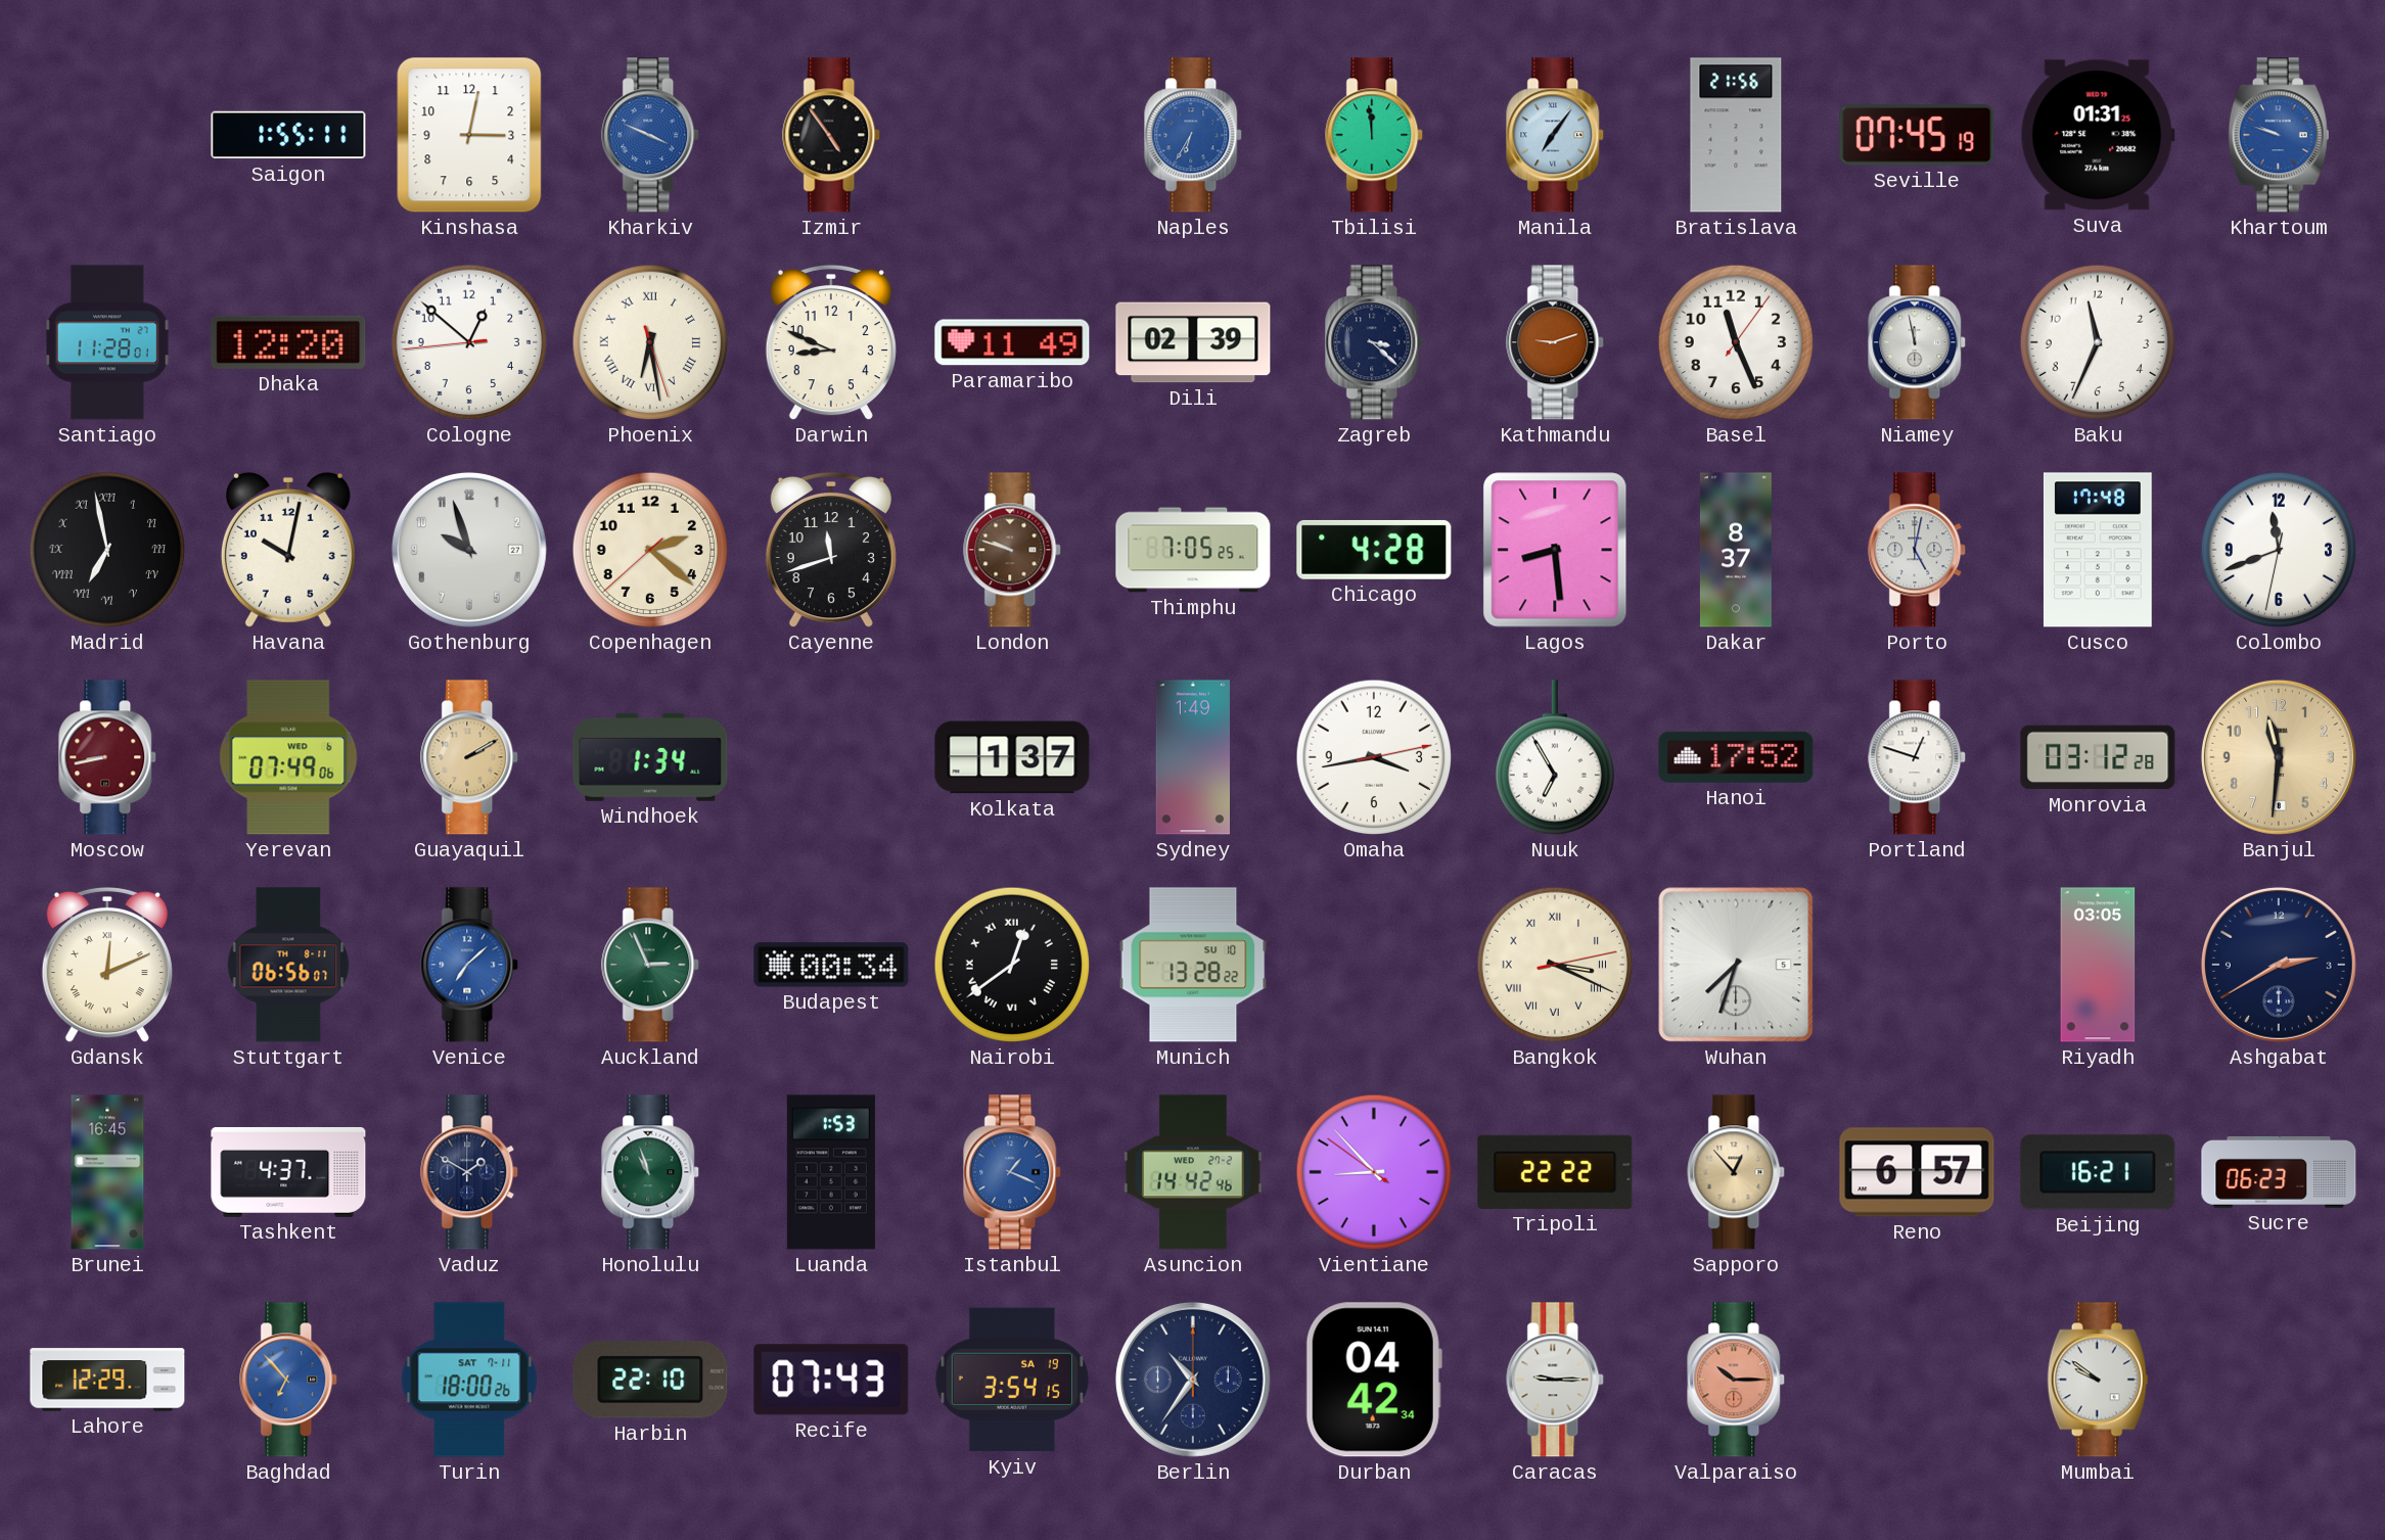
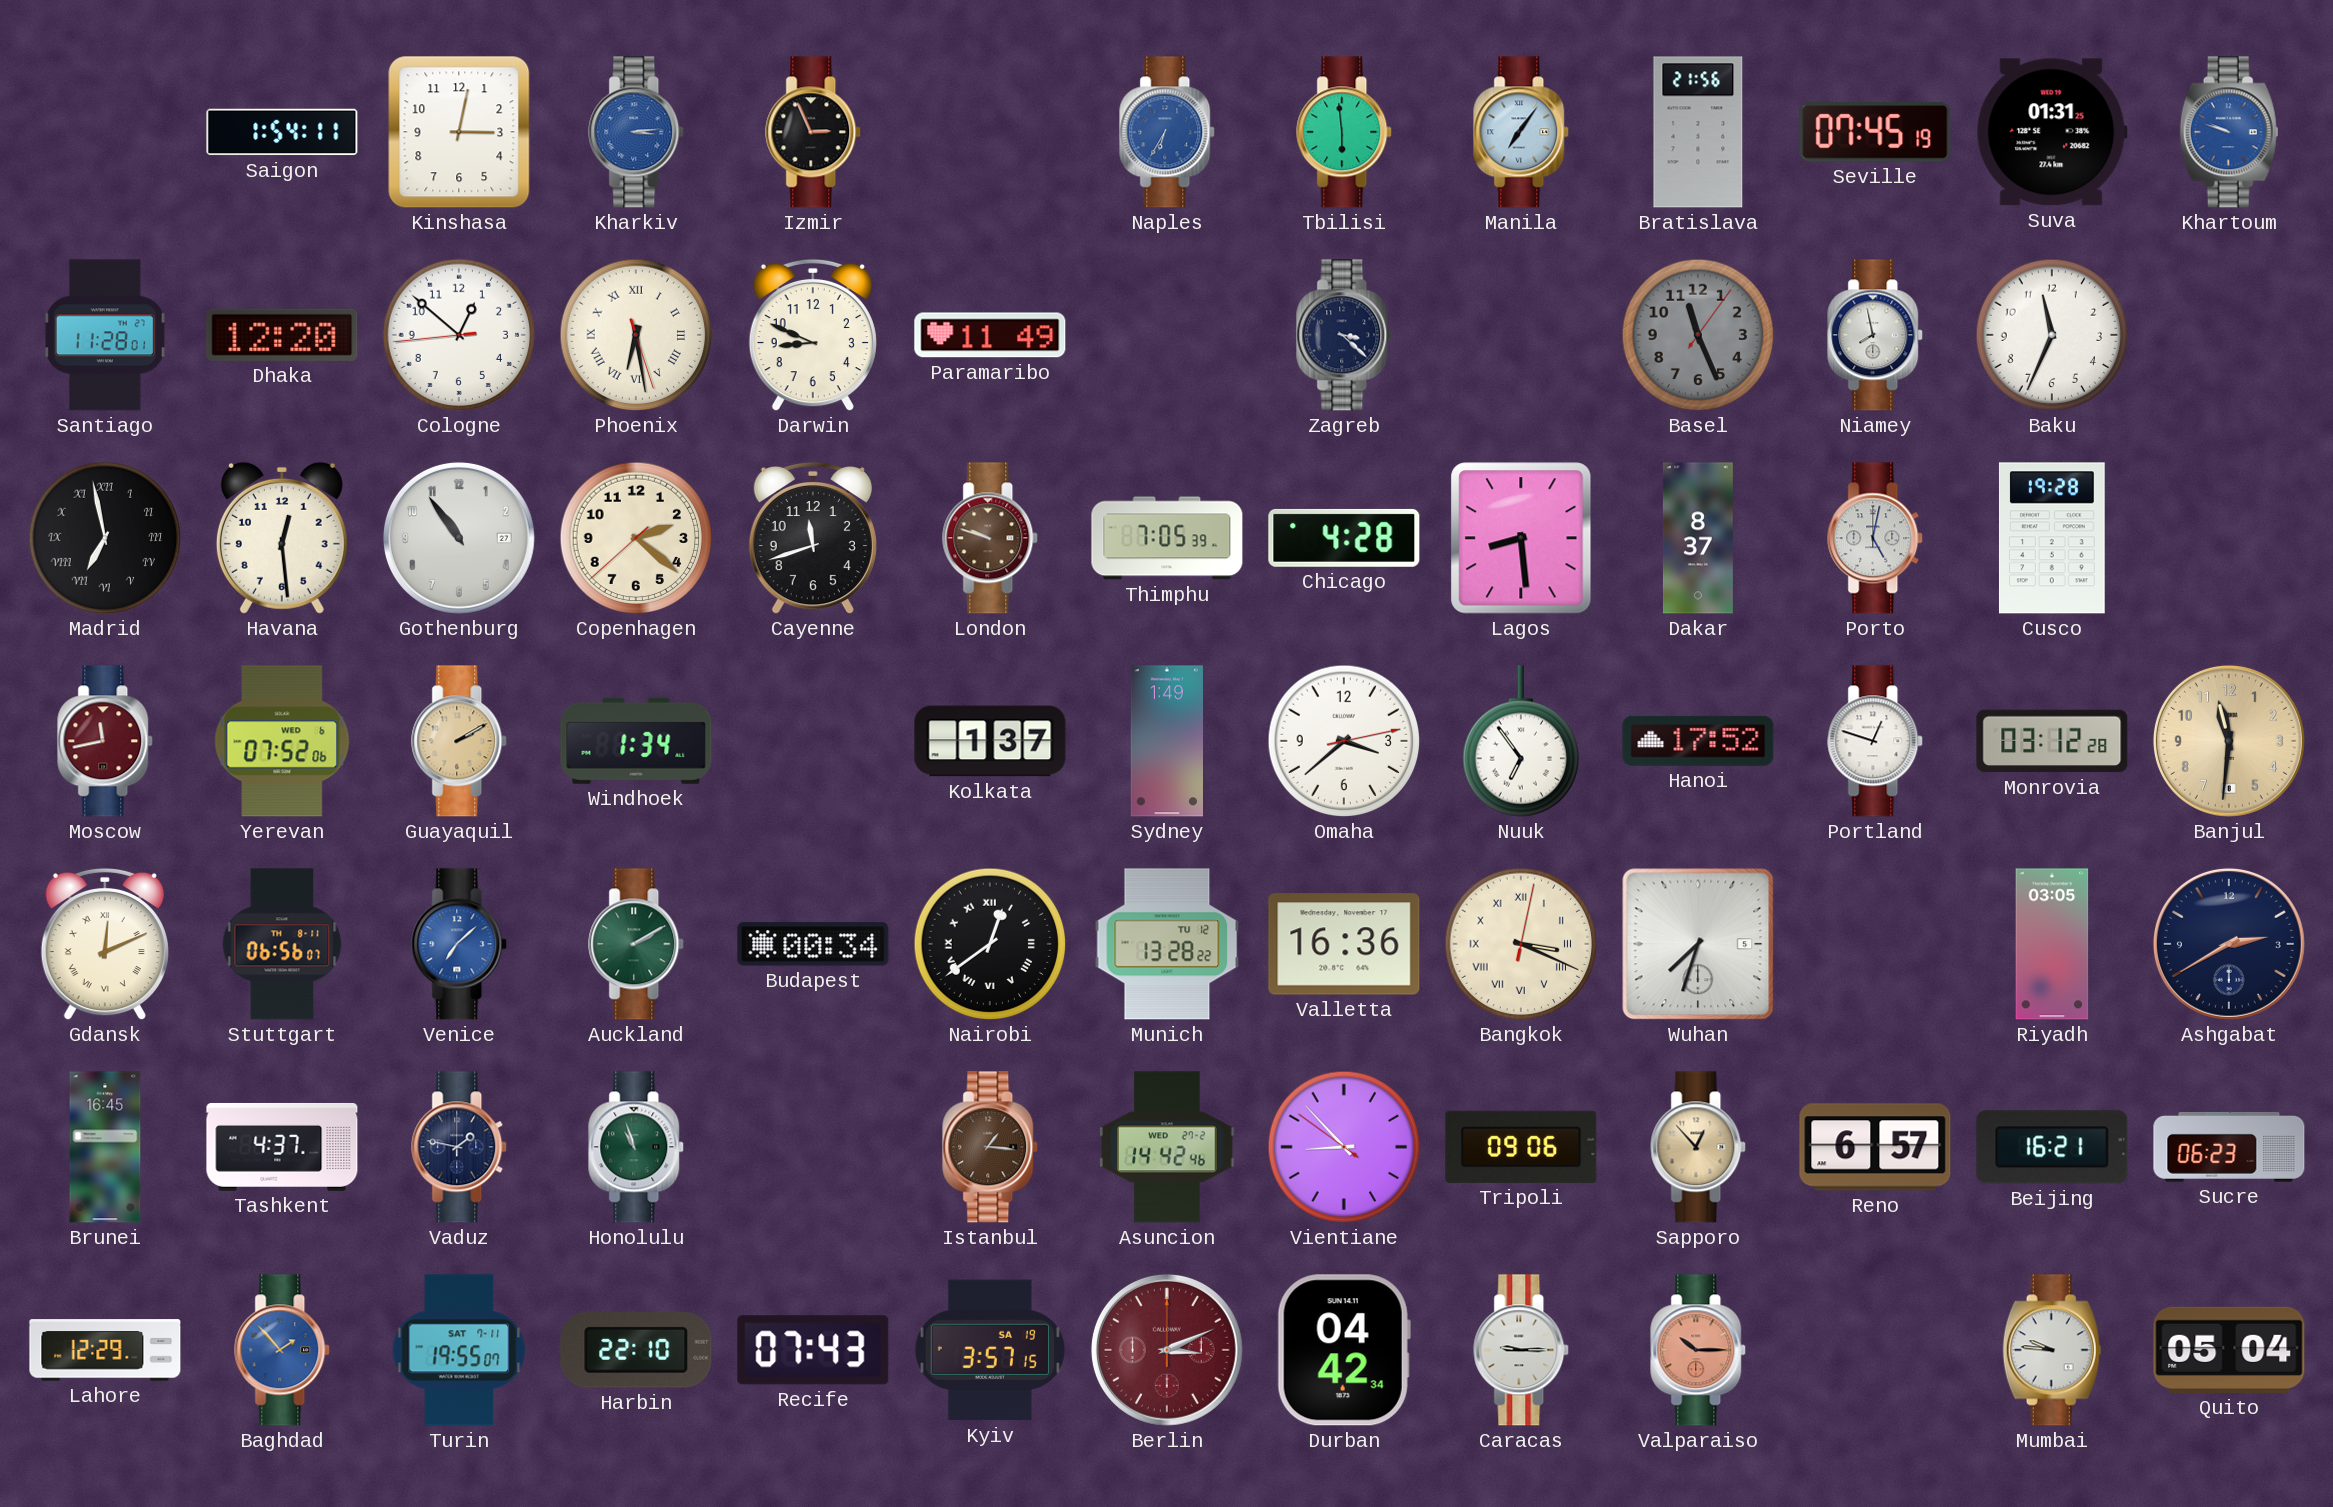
Saigon: 1:55 -> 1:54 (282, 132)
Kharkiv: 3:49 -> 3:14 (637, 132)
Izmir: 4:54 -> 2:56 (814, 132)
Tbilisi: 11:59 -> 5:59 (1345, 132)
Dili: 02:39 -> none (1193, 342)
Kathmandu: 9:12 -> none (1556, 342)
Basel dial: white -> grey (1698, 335)
Niamey: 11:58 -> 7:58 (1876, 335)
Havana: 10:02 -> 12:29 (282, 538)
Gothenburg: 9:57 -> 10:54 (459, 538)
Thimphu: 7:05:25 -> 7:05:39 (1167, 538)
Cusco: 17:48 -> 19:28 (2052, 538)
Colombo: 11:41 -> none (2279, 550)
Moscow: 8:43 -> 11:43 (106, 741)
Yerevan: 07:49 -> 07:52 (282, 741)
Omaha: 3:43 -> 3:38 (1344, 741)
Nuuk: 6:55 -> 6:54 (1520, 741)
Auckland: 2:56 -> 2:10 (637, 944)
Munich date: SU 10 -> TU 12 (1167, 944)
Valletta: none -> 16:36 (1344, 944)
Bangkok: 3:19:13 -> 3:19:02 (1521, 944)
Vaduz: 1:50 -> 1:47 (460, 1147)
Luanda: 1:53 -> none (831, 1172)
Istanbul: 1:19 -> 1:16 (991, 1147)
Istanbul dial: blue -> brown (991, 1147)
Tripoli: 22:22 -> 09:06 (1521, 1147)
Baghdad: 6:53 -> 1:53 (283, 1350)
Turin: 18:00 -> 19:55 (459, 1350)
Kyiv: 3:54 -> 3:57 (990, 1350)
Berlin: 10:36 -> 3:11 (1167, 1350)
Berlin dial: navy -> burgundy (1167, 1350)
Mumbai: 9:51 -> 9:46 (2052, 1350)
Quito: none -> 05:04 (2229, 1350)
